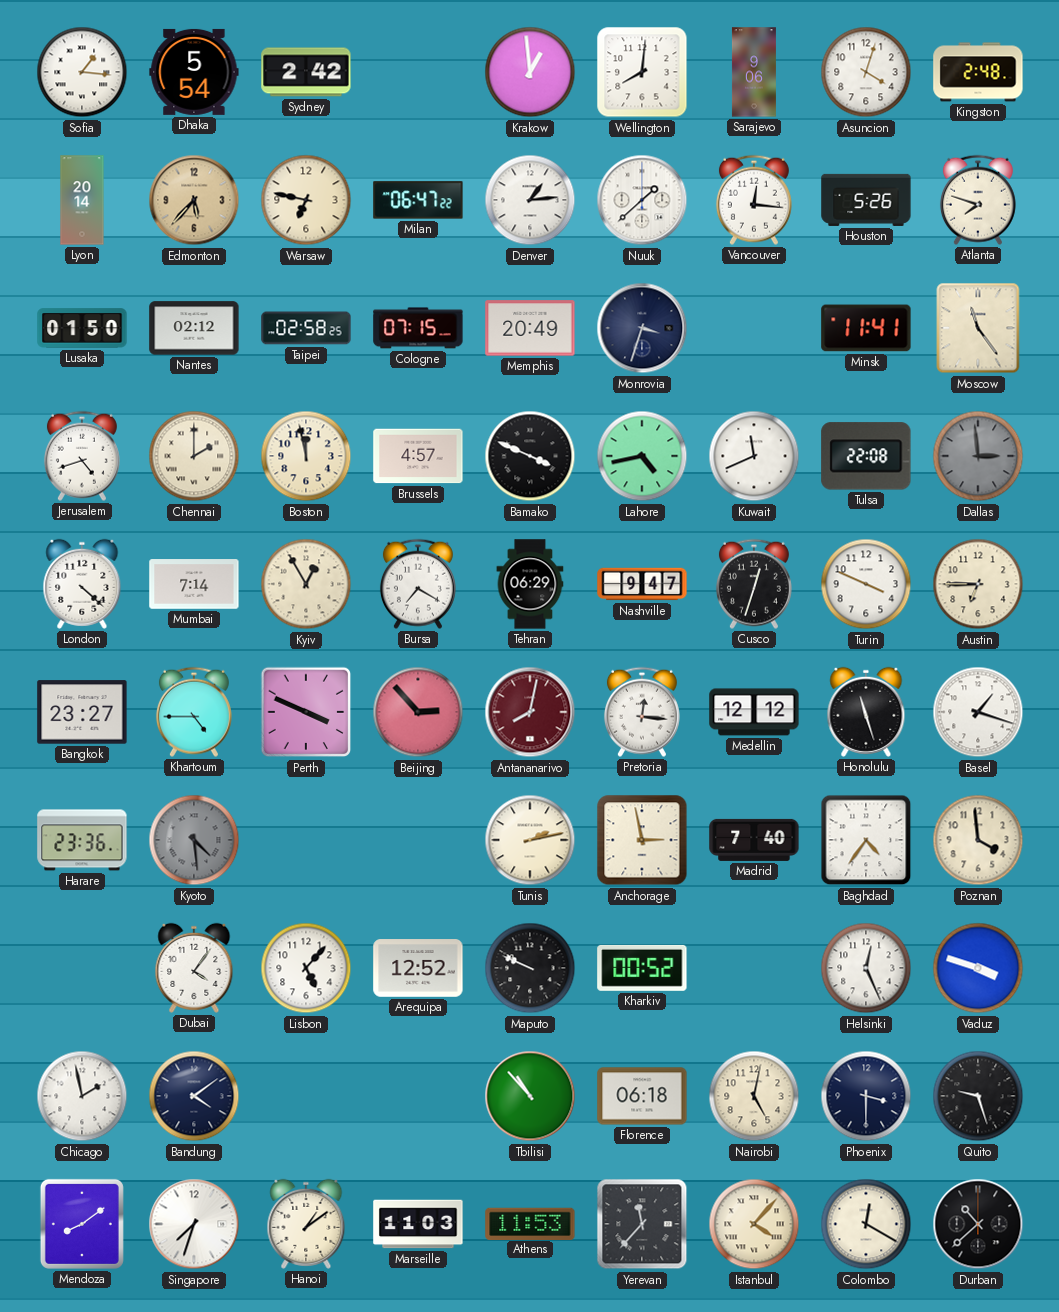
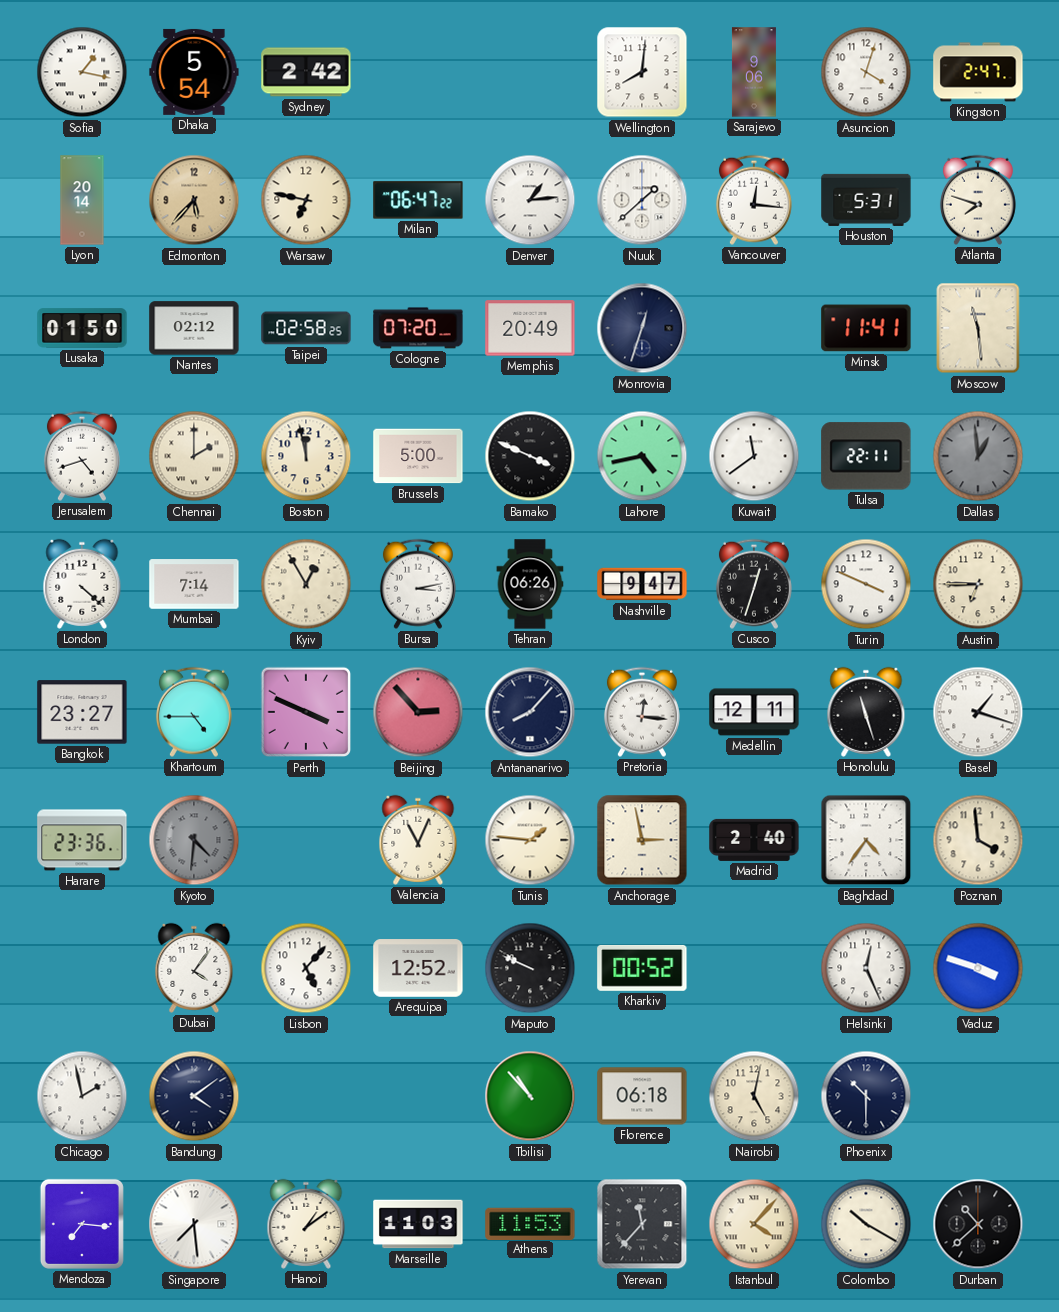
Sofia: 1:16 -> 1:17 (82, 72)
Krakow: 12:59 -> none (530, 72)
Kingston: 2:48 -> 2:47 (978, 72)
Houston: 5:26 -> 5:31 (866, 200)
Cologne: 07:15 -> 07:20 (418, 328)
Monrovia: 3:33 -> 12:33 (642, 328)
Moscow: 11:24 -> 11:29 (978, 328)
Brussels: 4:57 -> 5:00 (418, 456)
Kuwait: 11:41 -> 11:39 (754, 456)
Tulsa: 22:08 -> 22:11 (866, 456)
Dallas: 2:59 -> 12:59 (978, 456)
Bursa: 7:20 -> 3:13 (418, 584)
Tehran: 06:29 -> 06:26 (530, 584)
Antananarivo: 8:02 -> 8:07 (530, 712)
Antananarivo dial: burgundy -> navy (530, 712)
Medellin: 12:12 -> 12:11 (754, 712)
Kyoto: 4:29 -> 4:31 (194, 840)
Valencia: none -> 11:04 (418, 840)
Tunis: 2:13 -> 1:46 (530, 840)
Madrid: 7:40 -> 2:40 (754, 840)
Phoenix: 3:30 -> 10:30 (866, 1096)
Quito: 9:27 -> none (978, 1096)
Mendoza: 8:09 -> 7:16 (82, 1224)
Singapore: 7:33 -> 7:29 (194, 1224)
Colombo: 12:20 -> 10:20 (866, 1224)
